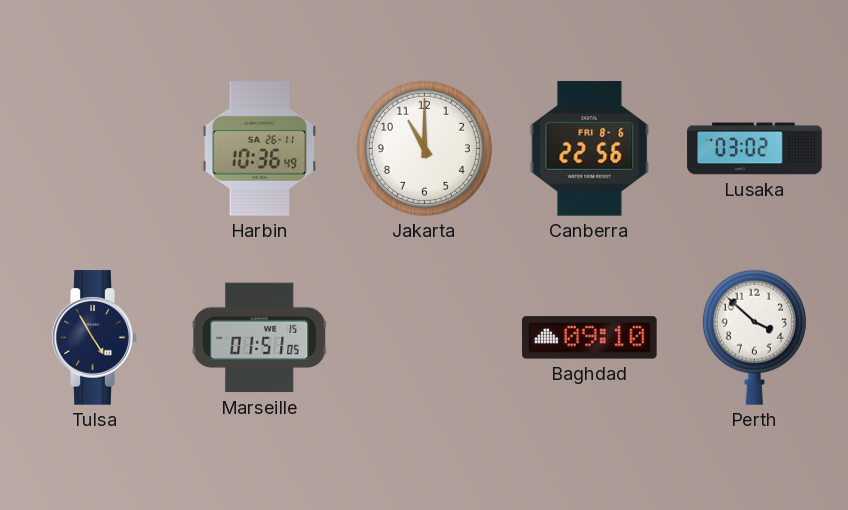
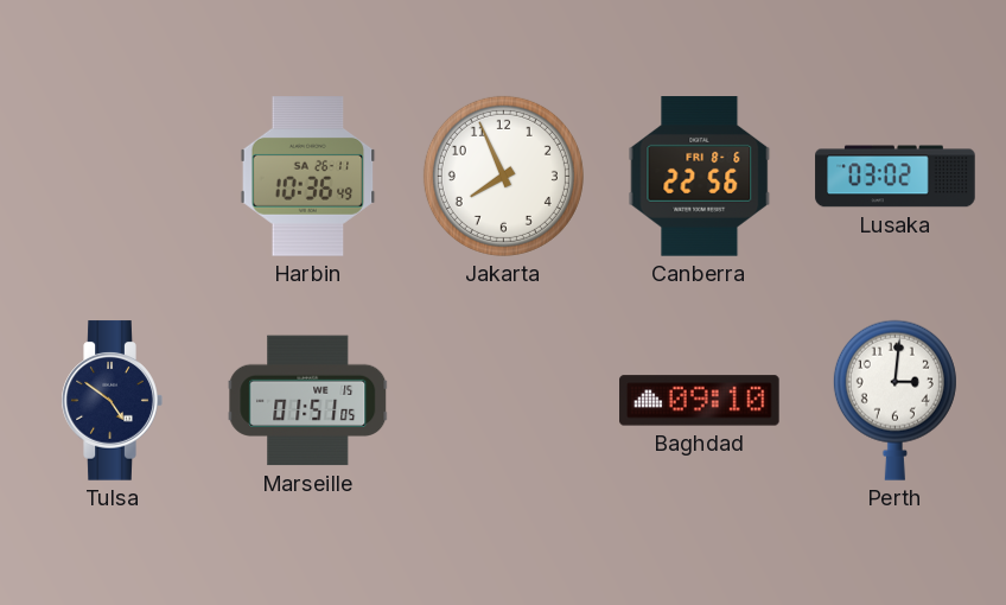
Jakarta: 11:00 -> 7:56 (503, 176)
Tulsa: 4:55 -> 4:51 (112, 401)
Perth: 3:52 -> 3:01 (894, 400)
